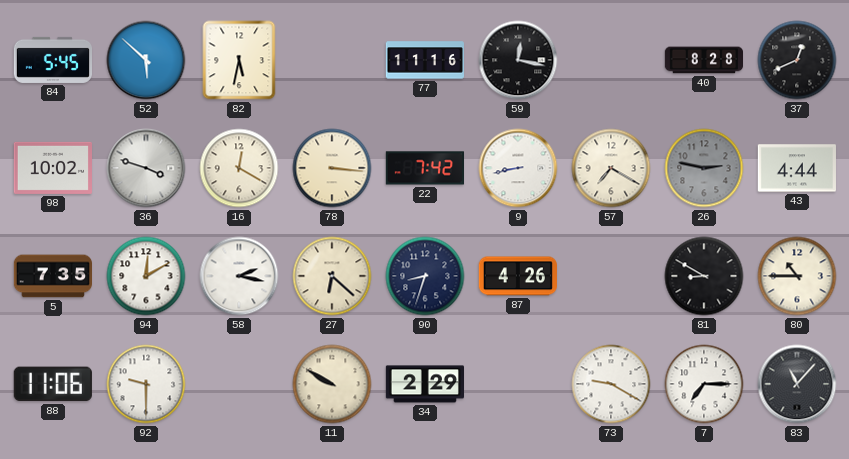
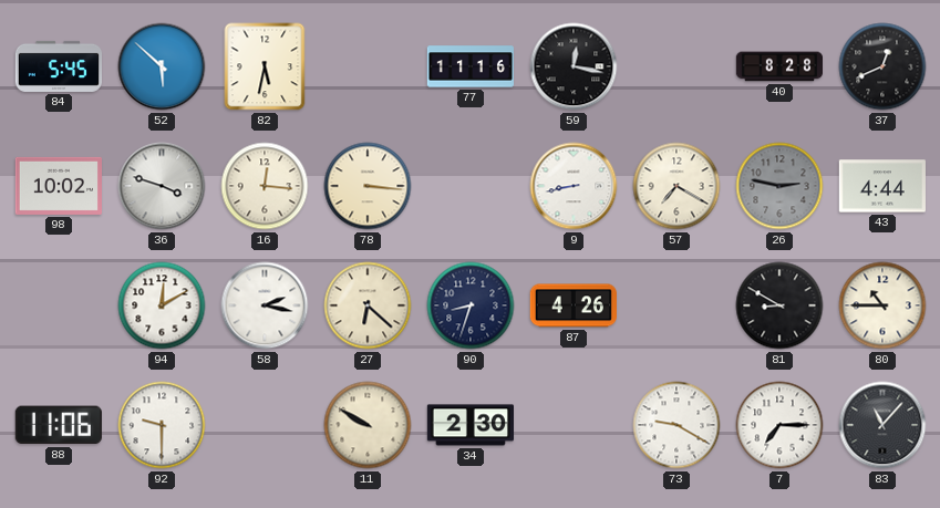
16: 12:20 -> 12:16 (265, 186)
22: 7:42 -> none (424, 168)
5: 7:35 -> none (52, 276)
34: 2:29 -> 2:30 (469, 425)
